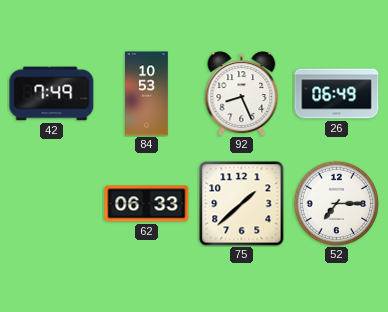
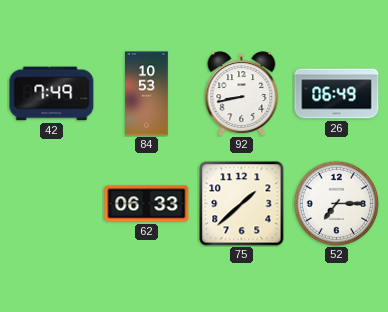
92: 8:26 -> 8:43 (242, 93)
